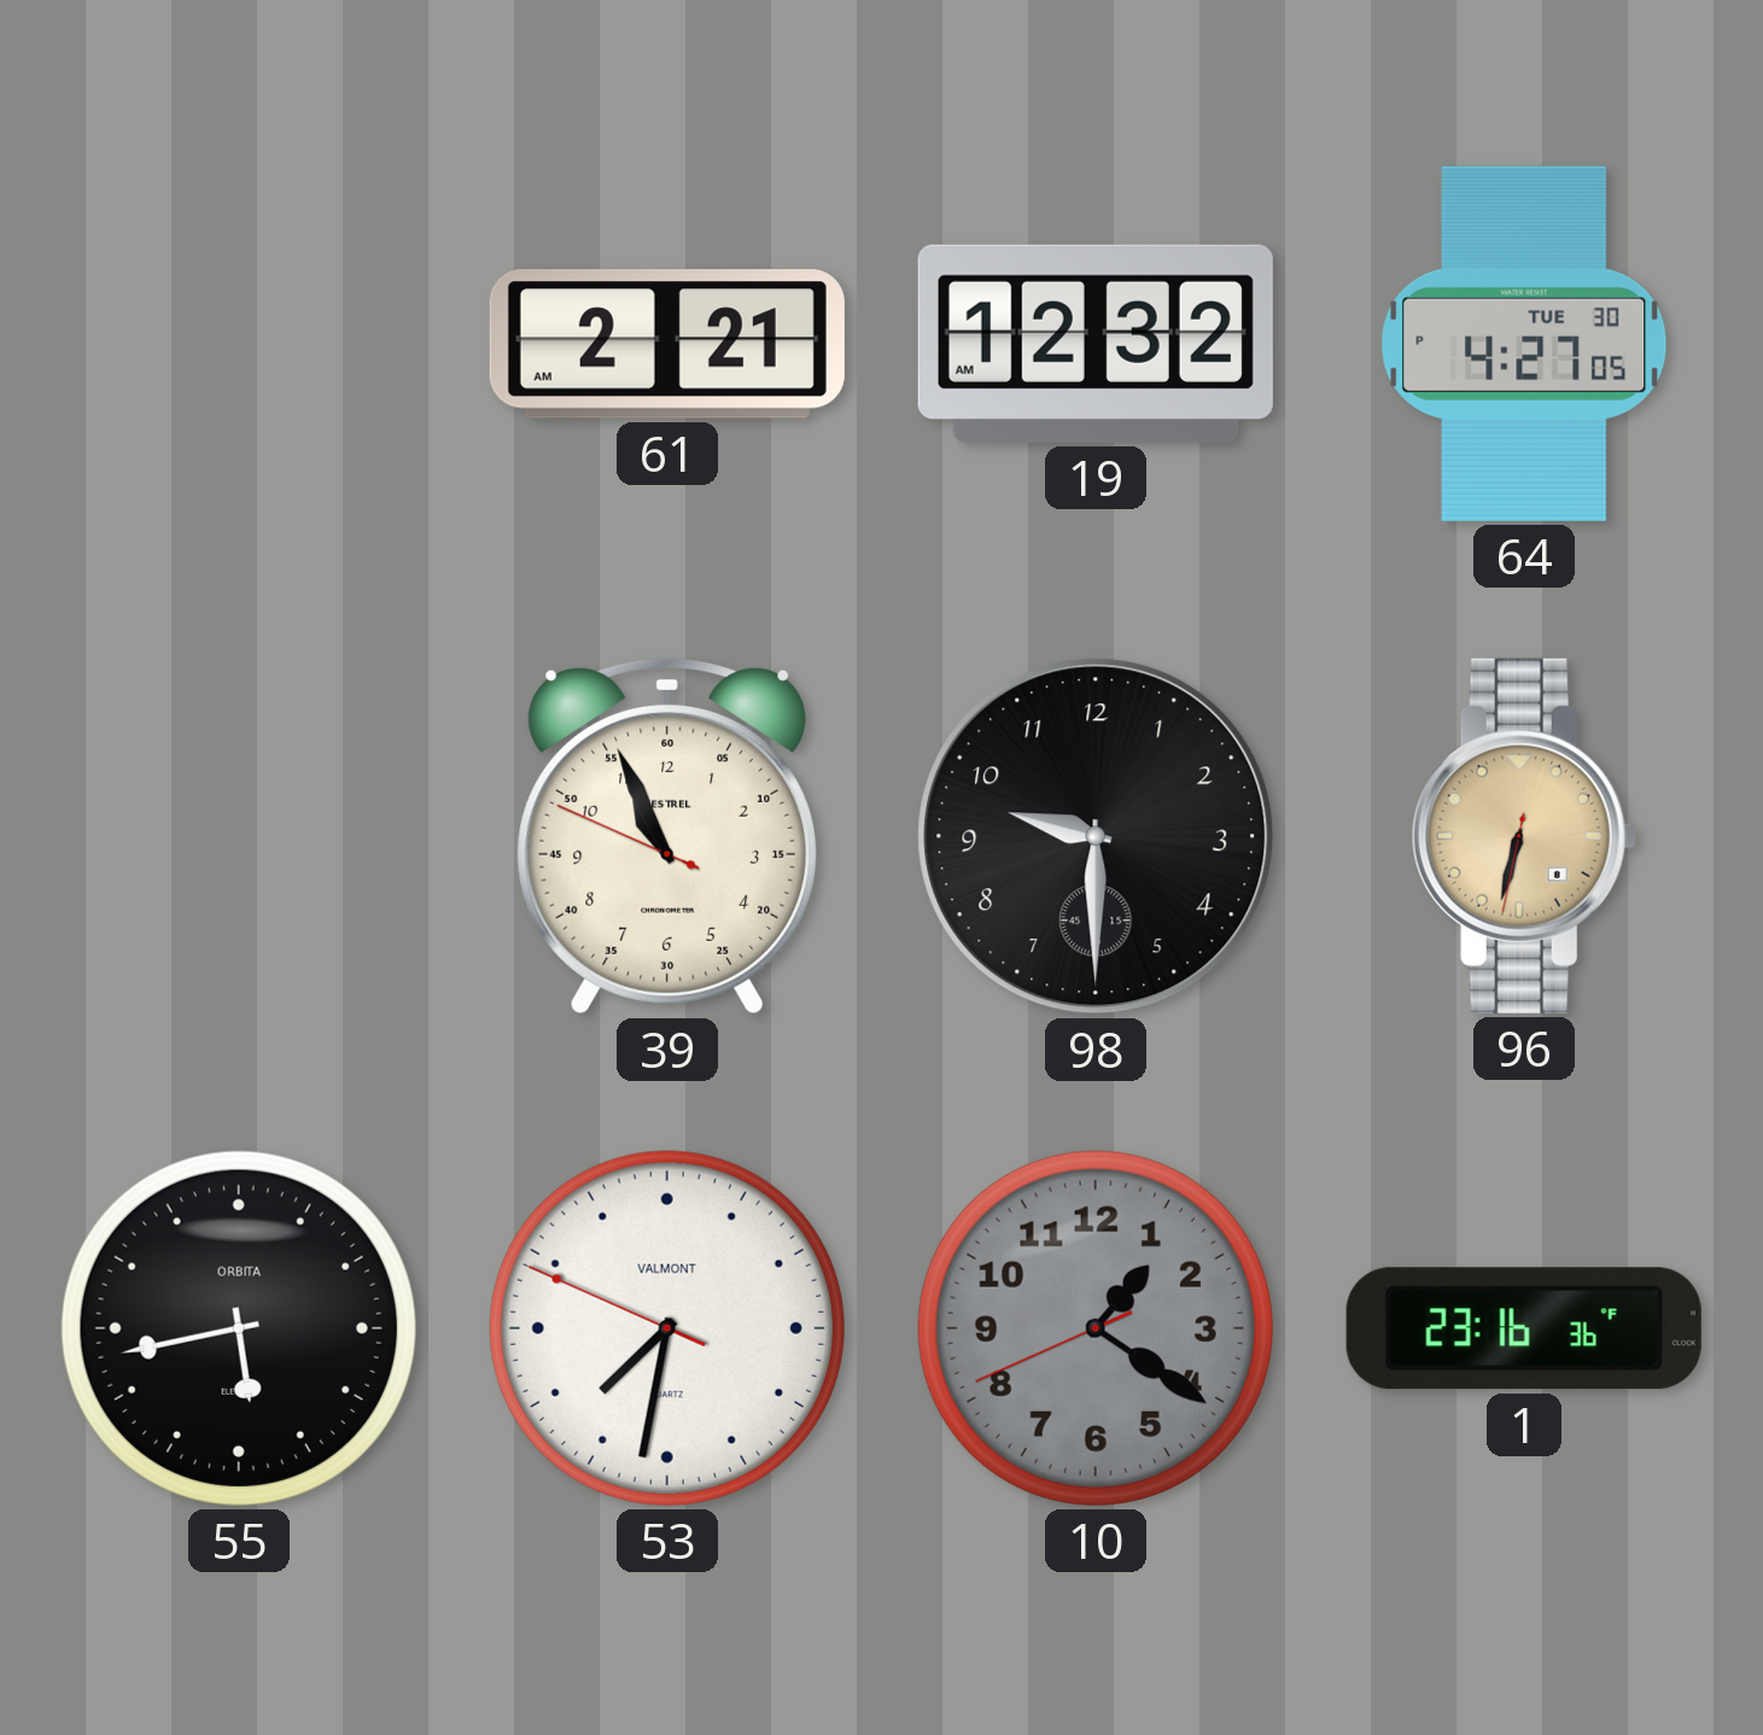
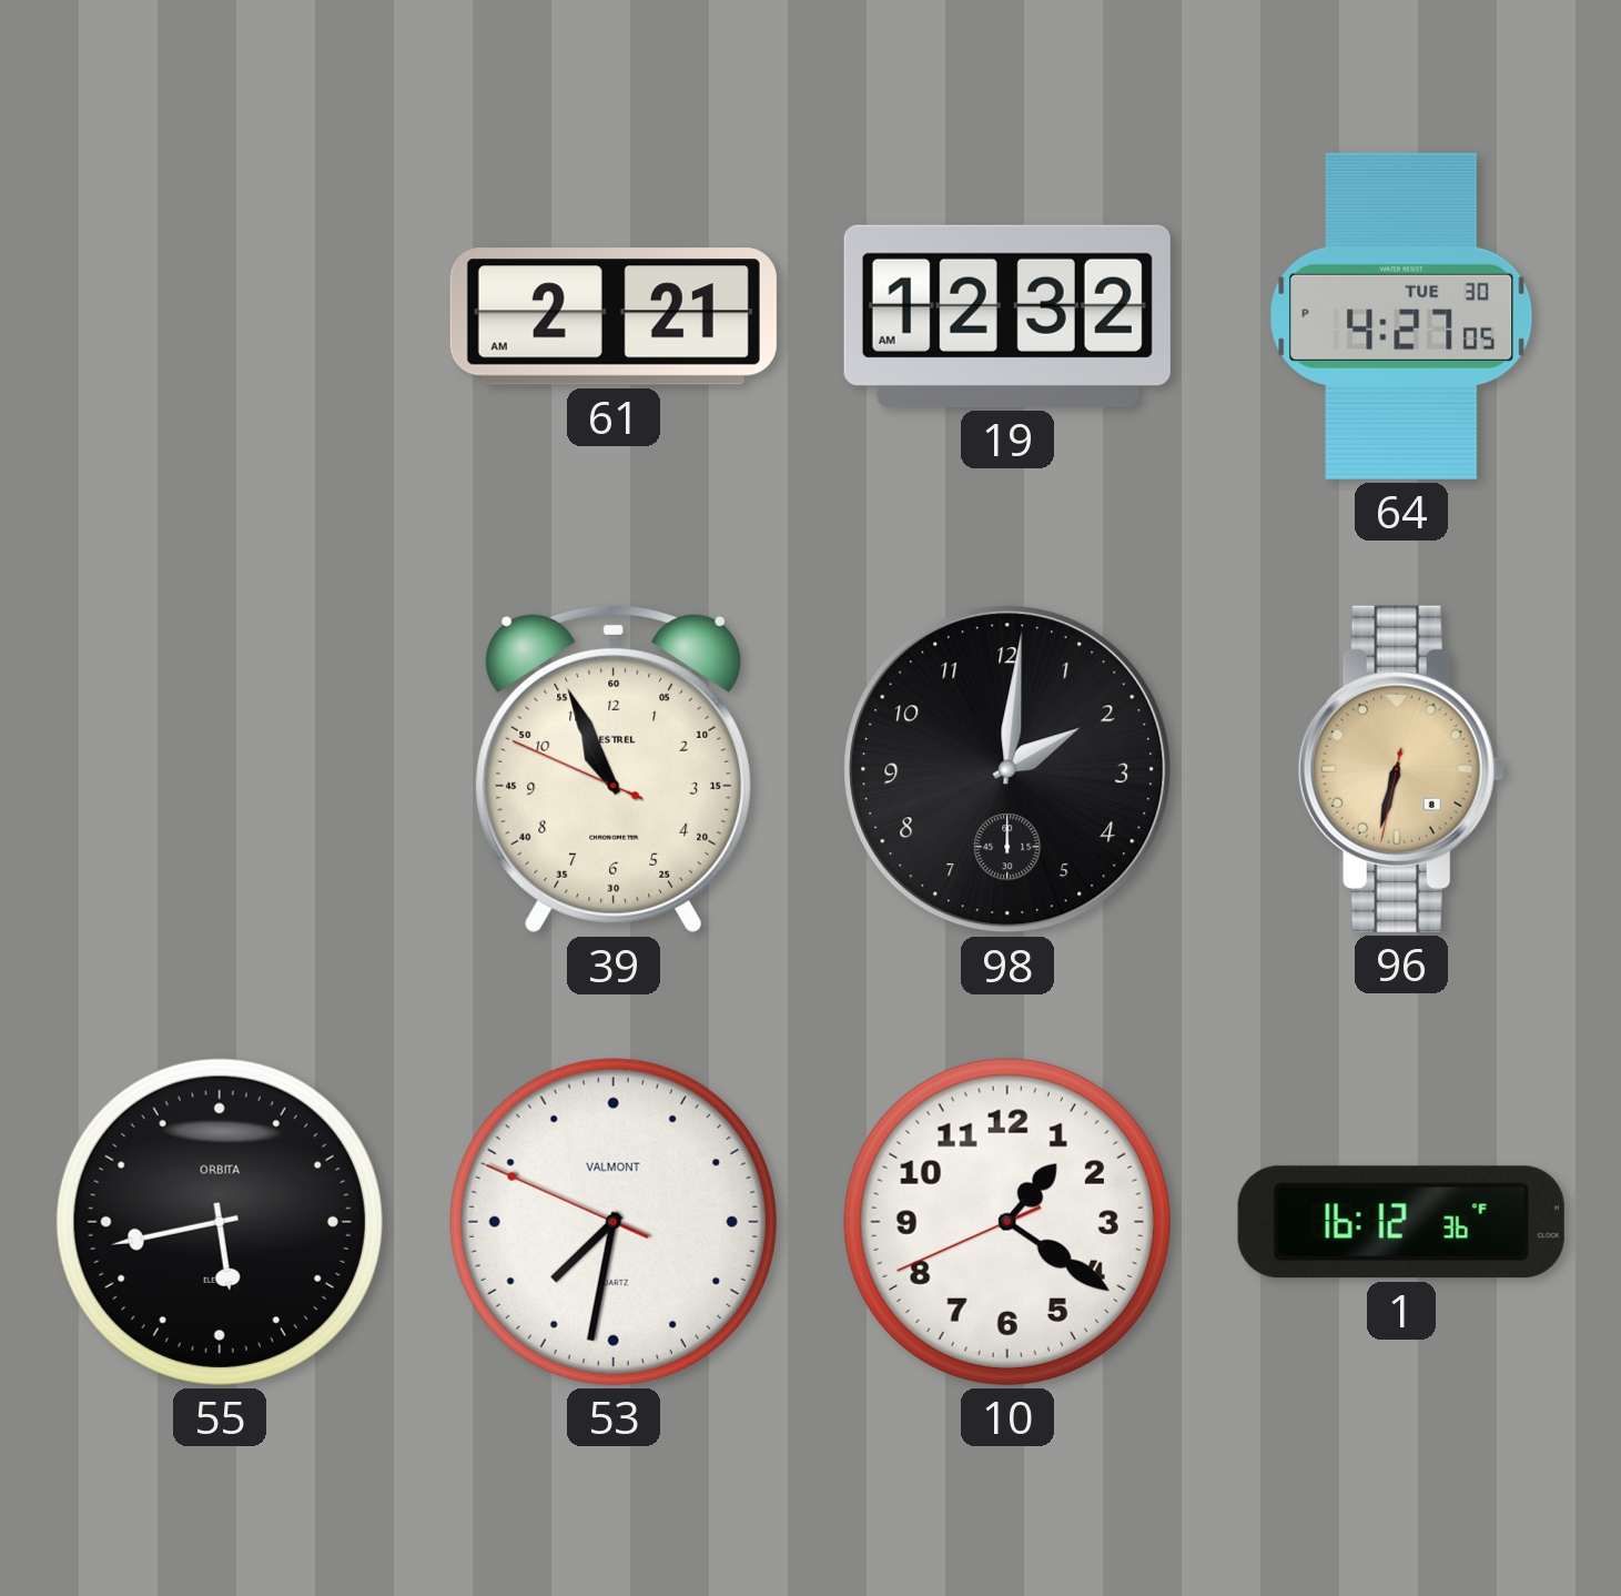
98: 9:30 -> 2:01 (1007, 769)
10 dial: grey -> white (1007, 1222)
1: 23:16 -> 16:12 (1401, 1222)
